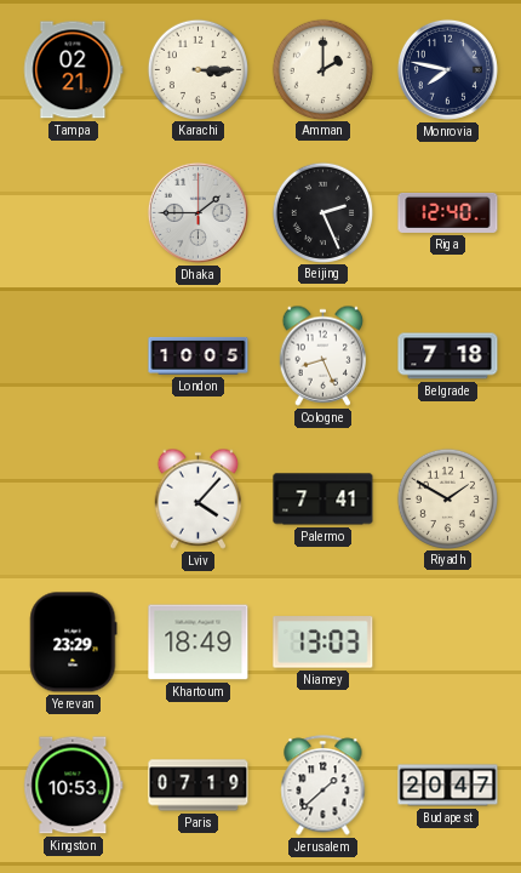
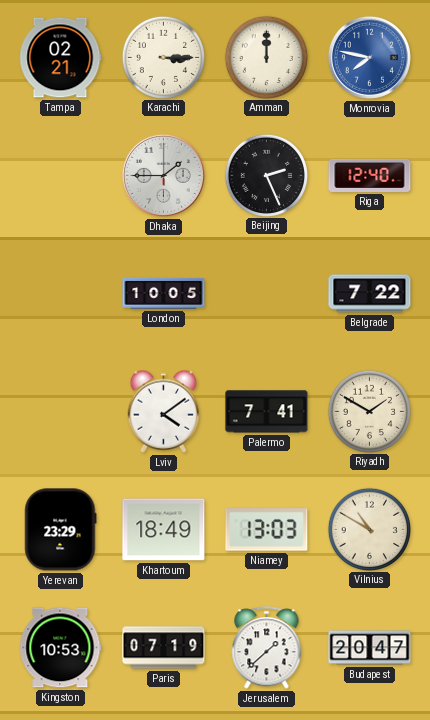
Amman: 2:00 -> 12:00 (266, 57)
Monrovia dial: navy -> blue (369, 57)
Cologne: 8:26 -> none (324, 355)
Belgrade: 7:18 -> 7:22 (370, 294)
Lviv: 4:07 -> 4:09 (164, 411)
Vilnius: none -> 10:50 (369, 529)
